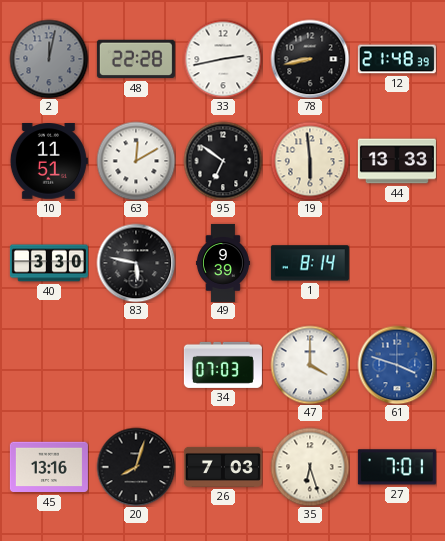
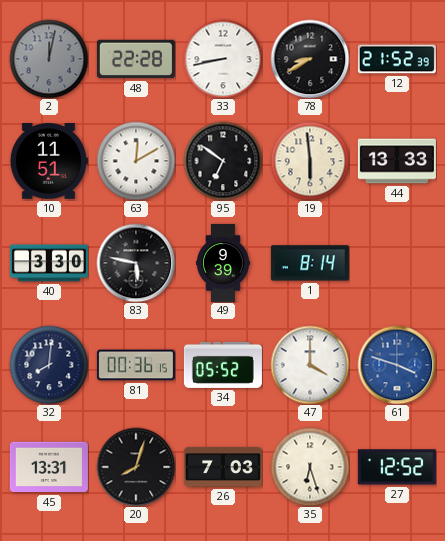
33: 2:43 -> 8:43 (223, 59)
78: 8:43 -> 8:40 (310, 59)
12: 21:48 -> 21:52 (397, 59)
32: none -> 8:01 (49, 365)
81: none -> 00:36 (136, 365)
34: 07:03 -> 05:52 (223, 365)
45: 13:16 -> 13:31 (49, 467)
27: 7:01 -> 12:52 (397, 467)
